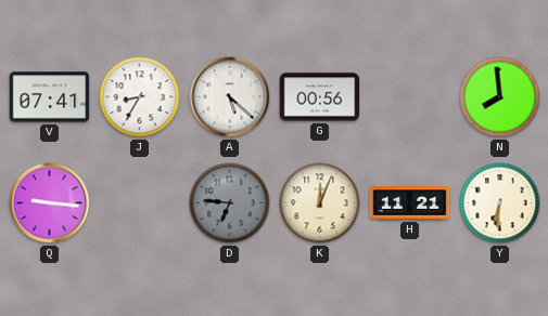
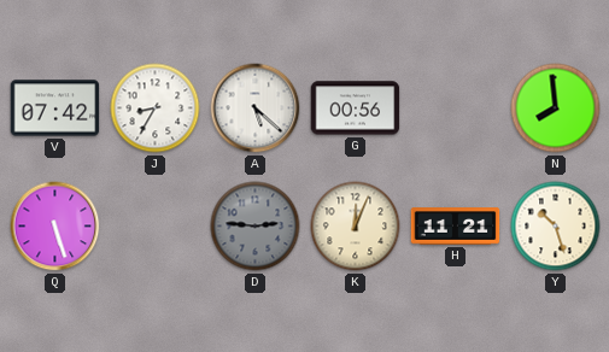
V: 07:41 -> 07:42 (55, 108)
Q: 9:16 -> 5:27 (55, 227)
D: 6:46 -> 2:46 (256, 227)
Y: 6:31 -> 10:27 (556, 227)
